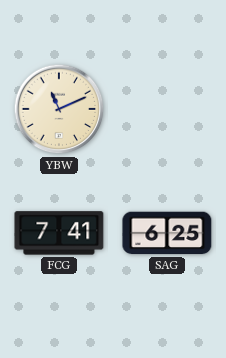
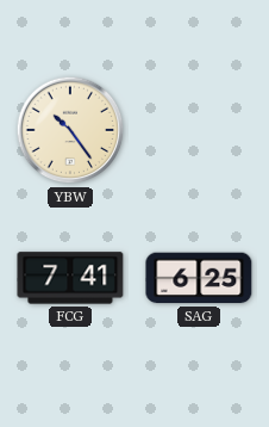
YBW: 11:11 -> 10:24 (70, 130)
